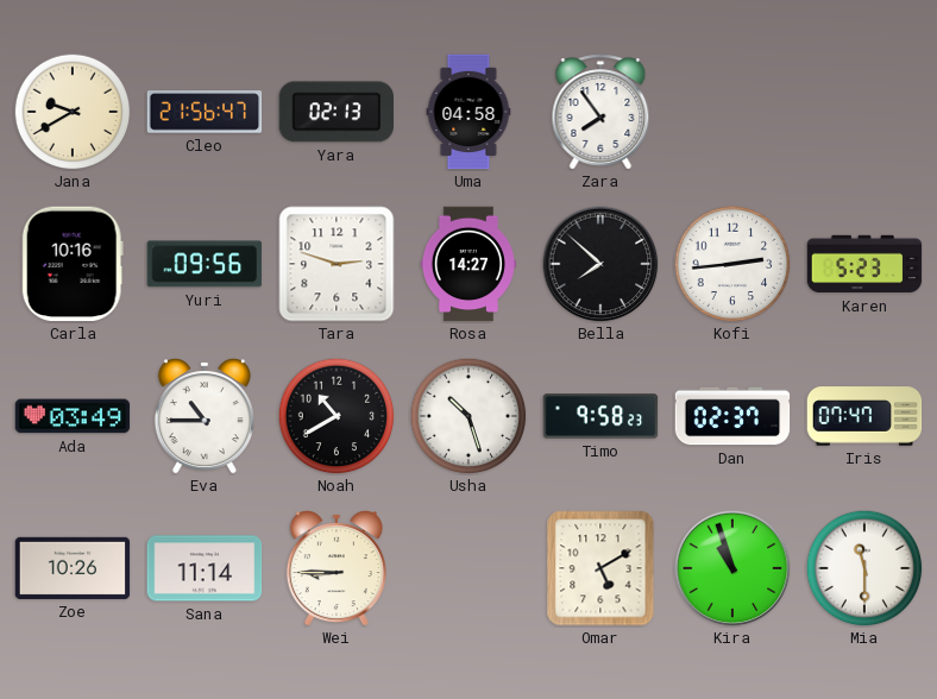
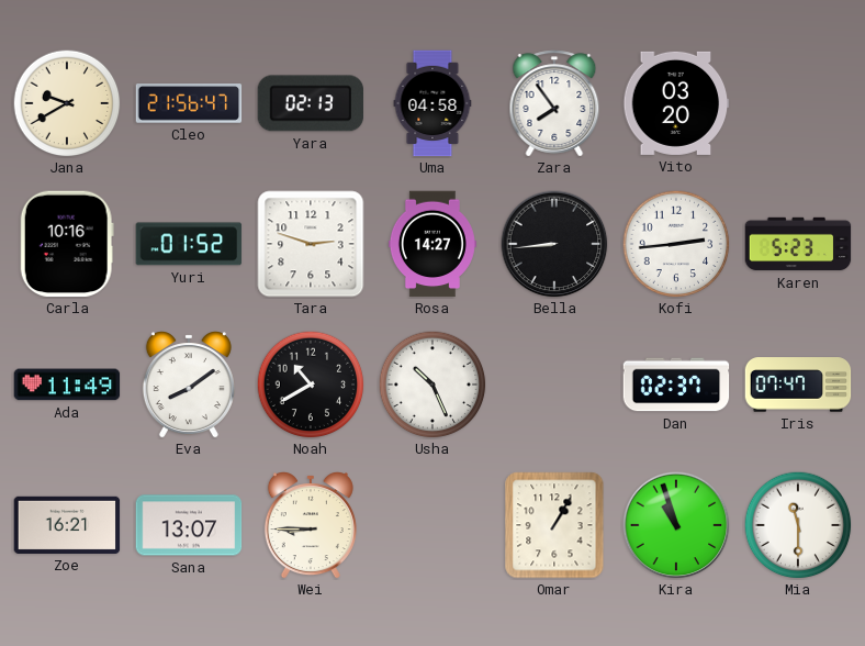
Vito: none -> 03:20 (676, 103)
Yuri: 09:56 -> 01:52 (189, 244)
Bella: 7:52 -> 8:44 (554, 244)
Ada: 03:49 -> 11:49 (67, 385)
Eva: 10:45 -> 8:09 (189, 386)
Usha: 10:27 -> 10:26 (432, 385)
Timo: 9:58 -> none (600, 416)
Zoe: 10:26 -> 16:21 (67, 525)
Sana: 11:14 -> 13:07 (189, 525)
Omar: 5:10 -> 1:05 (554, 525)
